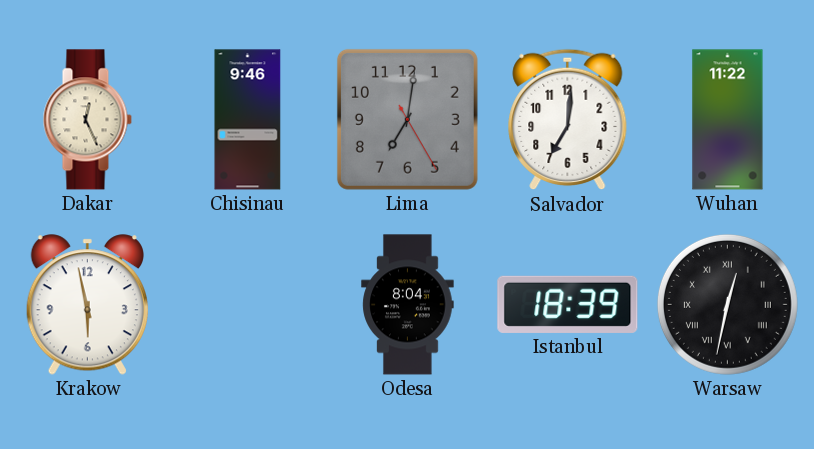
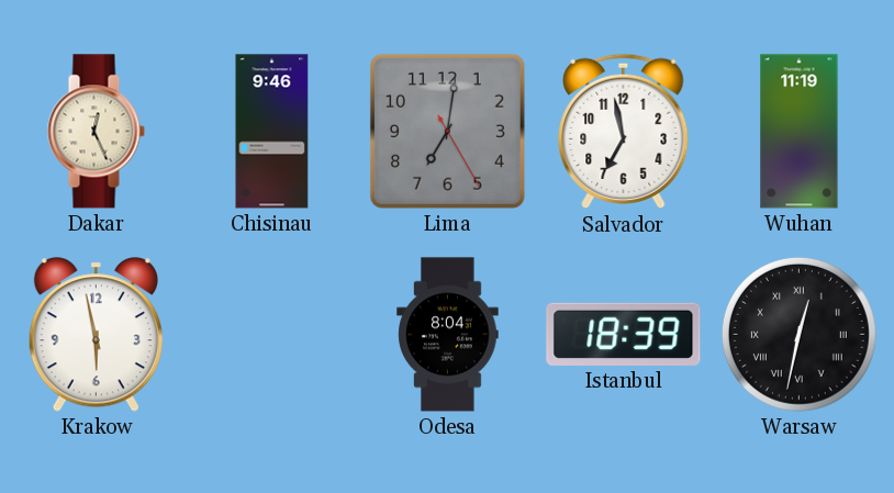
Salvador: 7:01 -> 6:58 (624, 132)
Wuhan: 11:22 -> 11:19 (800, 132)
